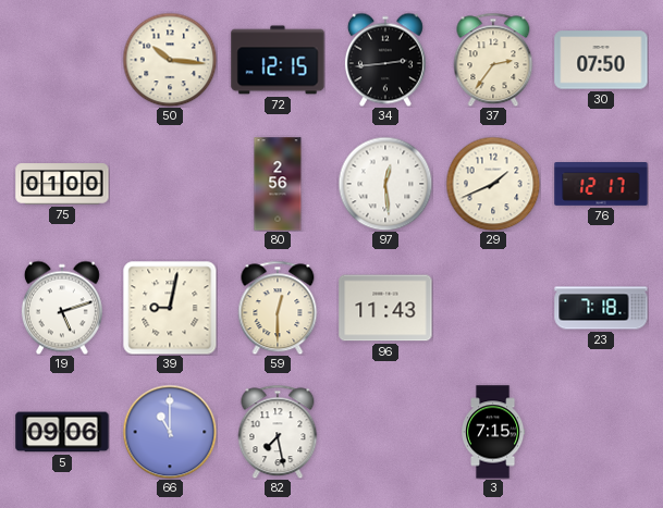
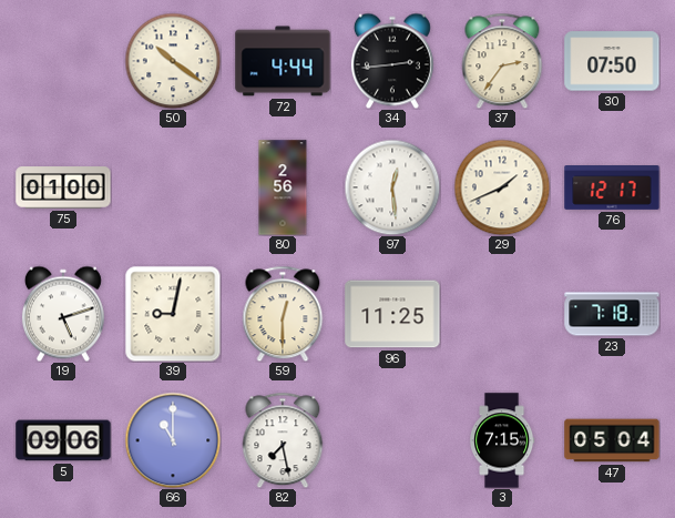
50: 10:16 -> 10:21 (173, 61)
72: 12:15 -> 4:44 (283, 61)
96: 11:43 -> 11:25 (392, 314)
47: none -> 05:04 (612, 440)
